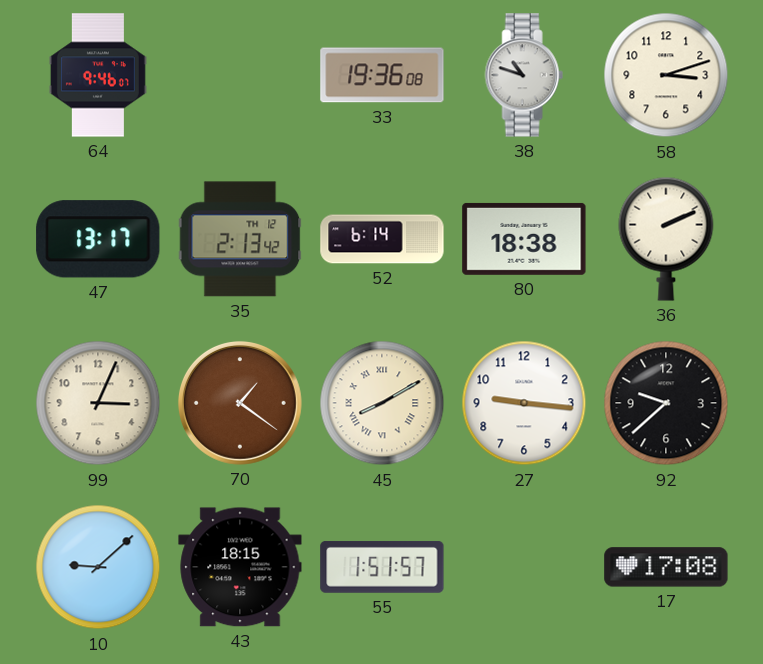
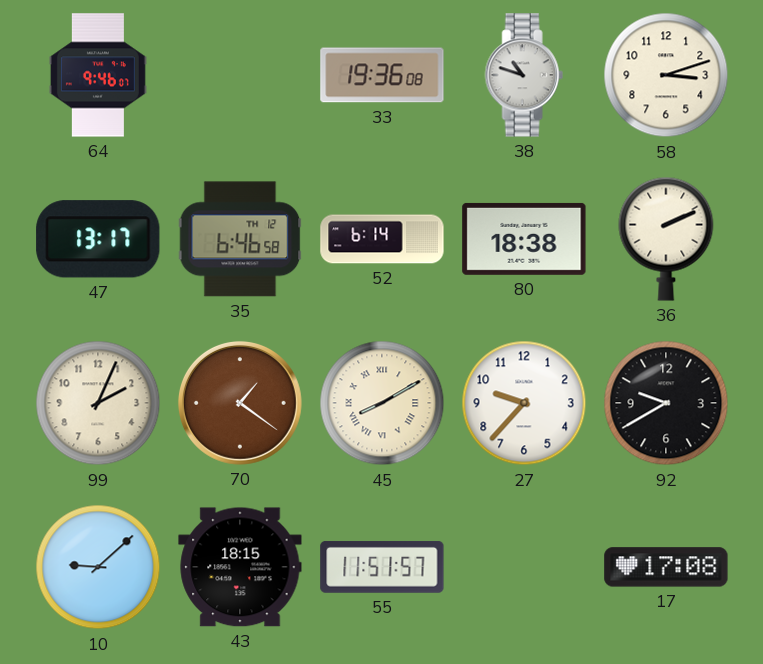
35: 2:13 -> 6:46 (240, 239)
99: 3:04 -> 2:04 (98, 403)
27: 9:16 -> 9:37 (524, 403)
92: 9:38 -> 9:40 (666, 403)
55: 1:51 -> 11:51 (382, 567)
